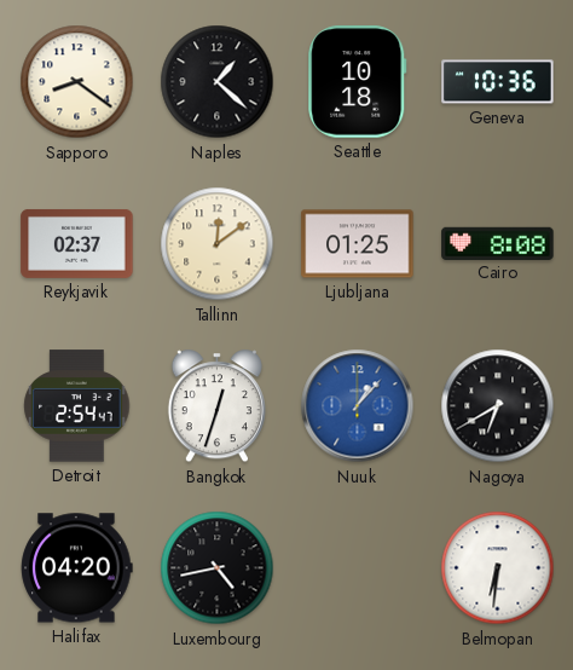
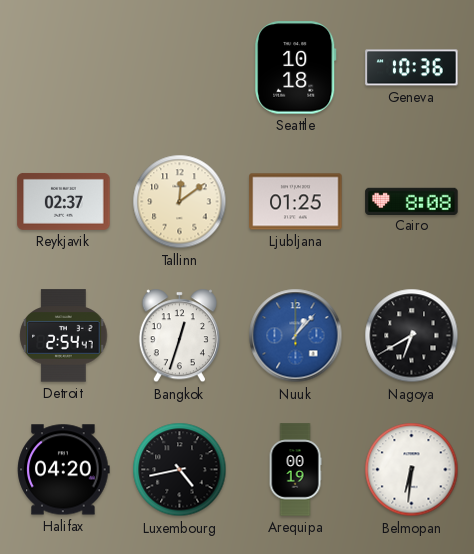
Sapporo: 8:21 -> none (77, 82)
Naples: 1:22 -> none (218, 82)
Arequipa: none -> 00:19 (295, 470)
